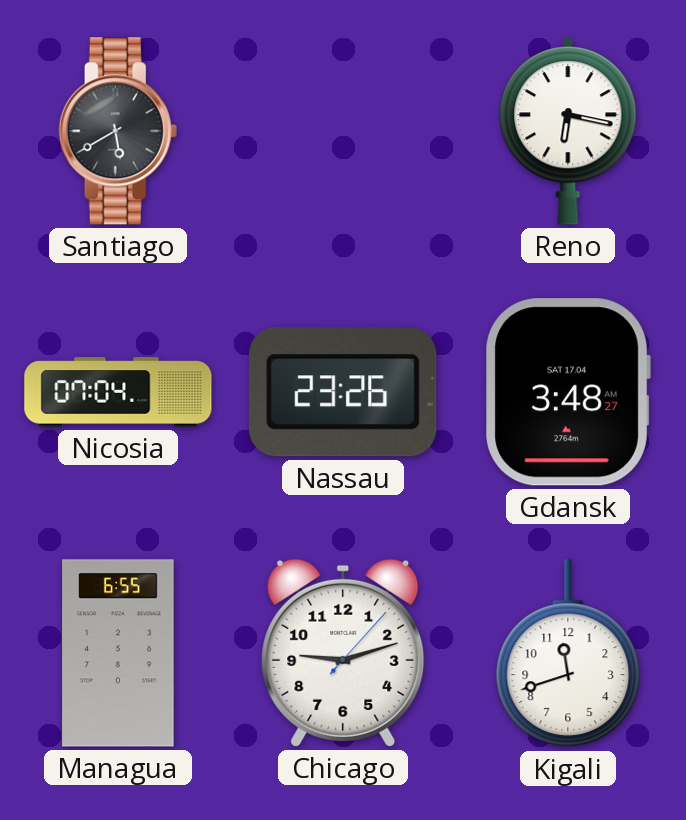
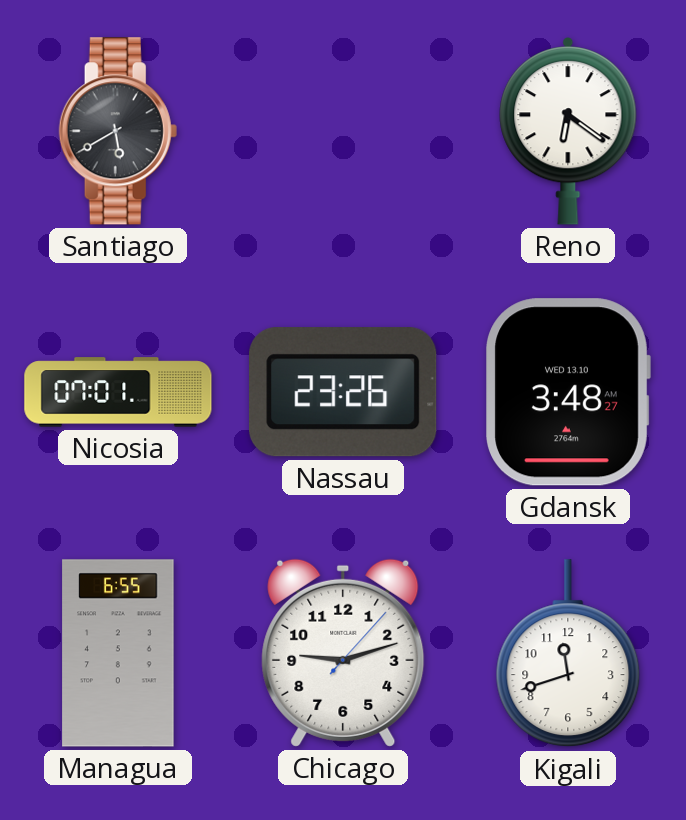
Reno: 6:17 -> 6:21 (568, 132)
Nicosia: 07:04 -> 07:01 (118, 392)
Gdansk date: SAT 17.04 -> WED 13.10 (568, 392)
